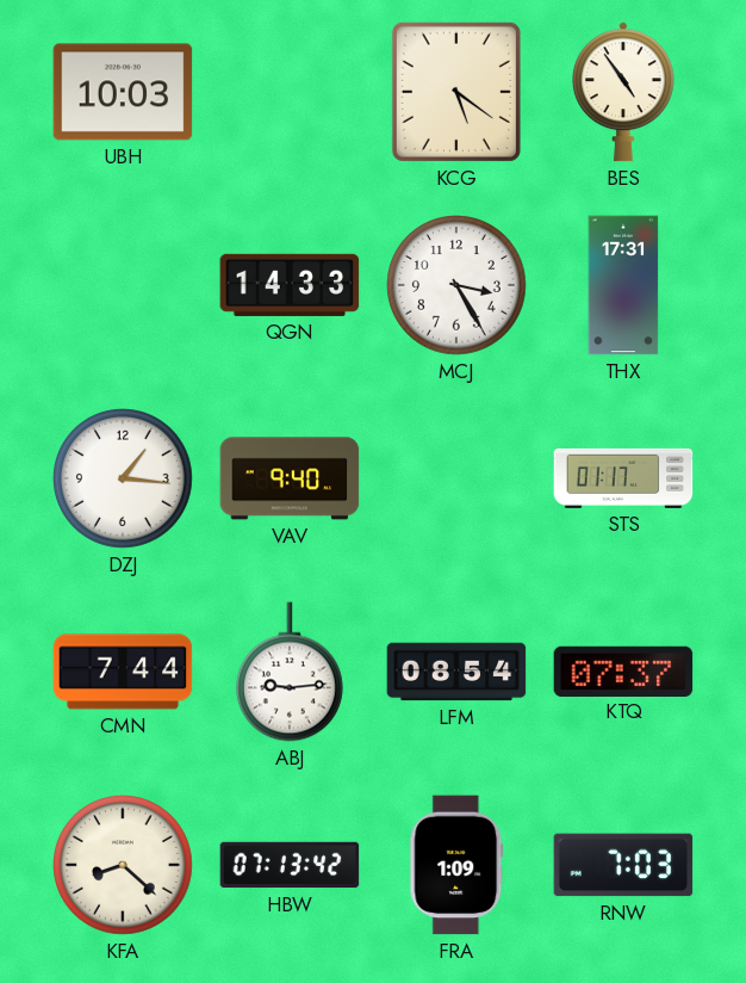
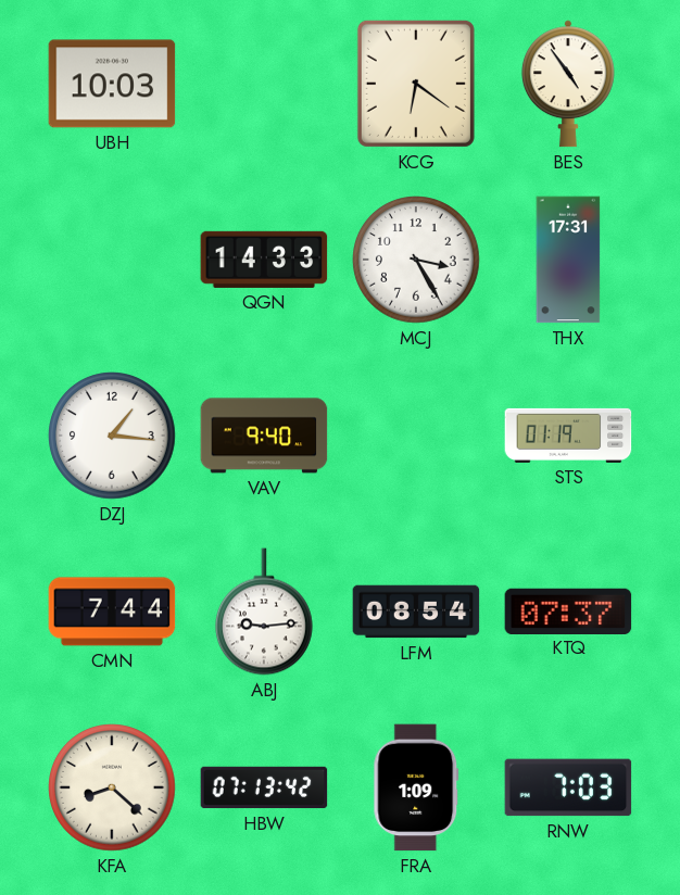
KCG: 5:21 -> 6:21 (416, 84)
STS: 01:17 -> 01:19 (568, 436)
